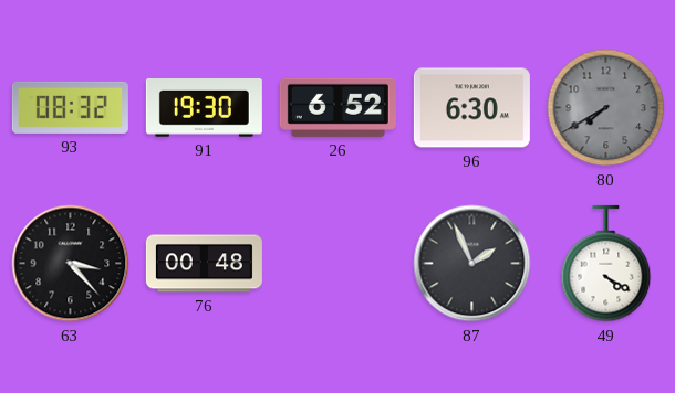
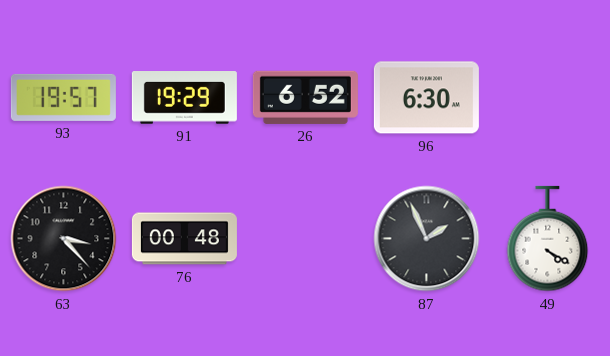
93: 08:32 -> 19:57 (63, 97)
91: 19:30 -> 19:29 (184, 98)
80: 7:40 -> none (606, 108)
